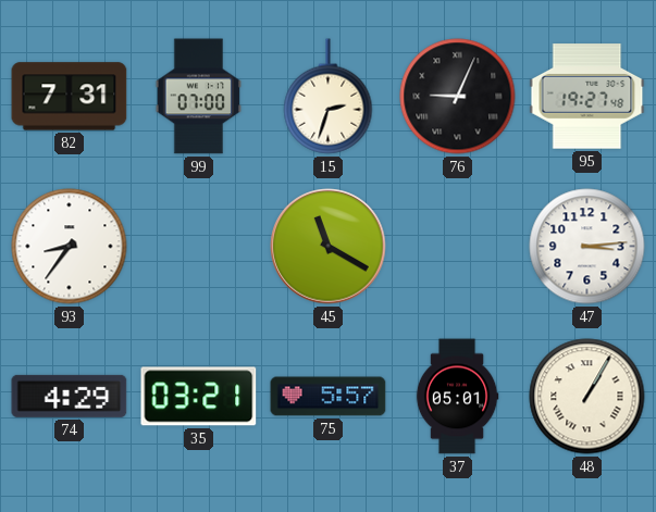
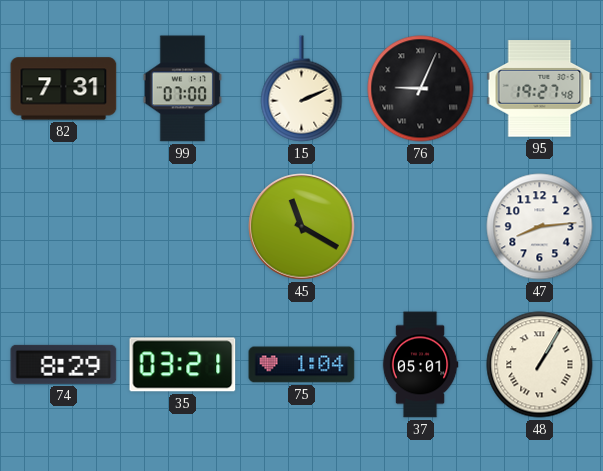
15: 2:33 -> 2:11 (302, 89)
93: 8:36 -> none (70, 247)
47: 3:14 -> 8:14 (540, 227)
74: 4:29 -> 8:29 (64, 364)
75: 5:57 -> 1:04 (302, 365)
